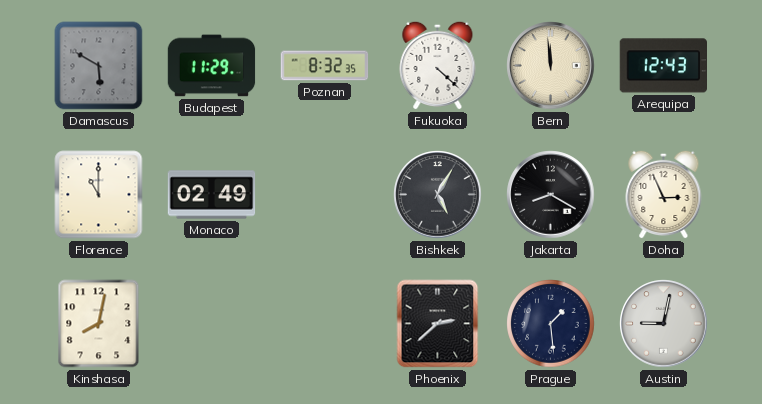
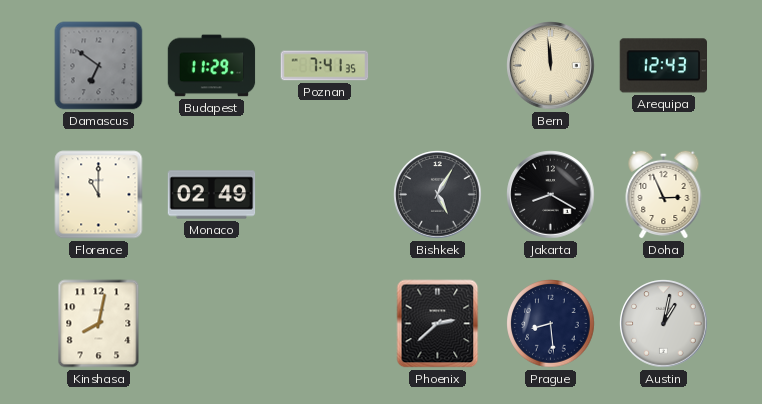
Damascus: 5:50 -> 6:51 (99, 66)
Poznan: 8:32 -> 7:41 (325, 66)
Fukuoka: 4:22 -> none (438, 65)
Prague: 1:29 -> 8:29 (551, 324)
Austin: 9:02 -> 1:02 (664, 324)
